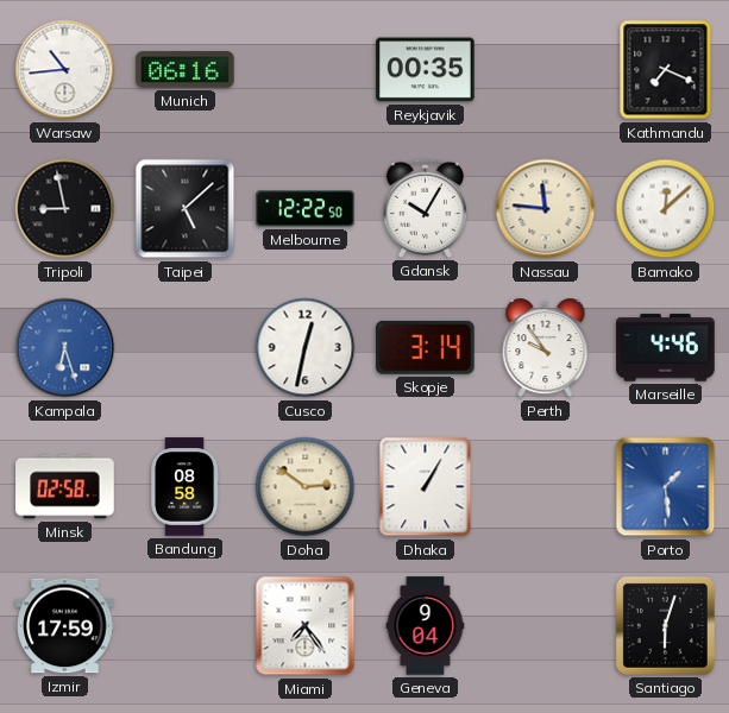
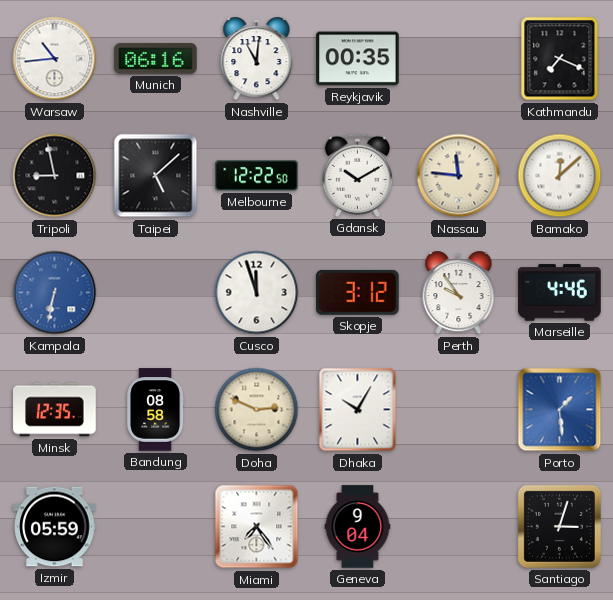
Nashville: none -> 11:01 (257, 59)
Gdansk: 10:05 -> 10:10 (357, 175)
Kampala: 6:27 -> 6:32 (55, 293)
Cusco: 12:32 -> 11:57 (257, 293)
Skopje: 3:14 -> 3:12 (358, 292)
Minsk: 02:58 -> 12:35 (55, 410)
Doha: 2:51 -> 2:49 (257, 410)
Dhaka: 1:05 -> 10:05 (358, 410)
Izmir: 17:59 -> 05:59 (55, 527)
Santiago: 6:03 -> 3:03 (559, 526)
